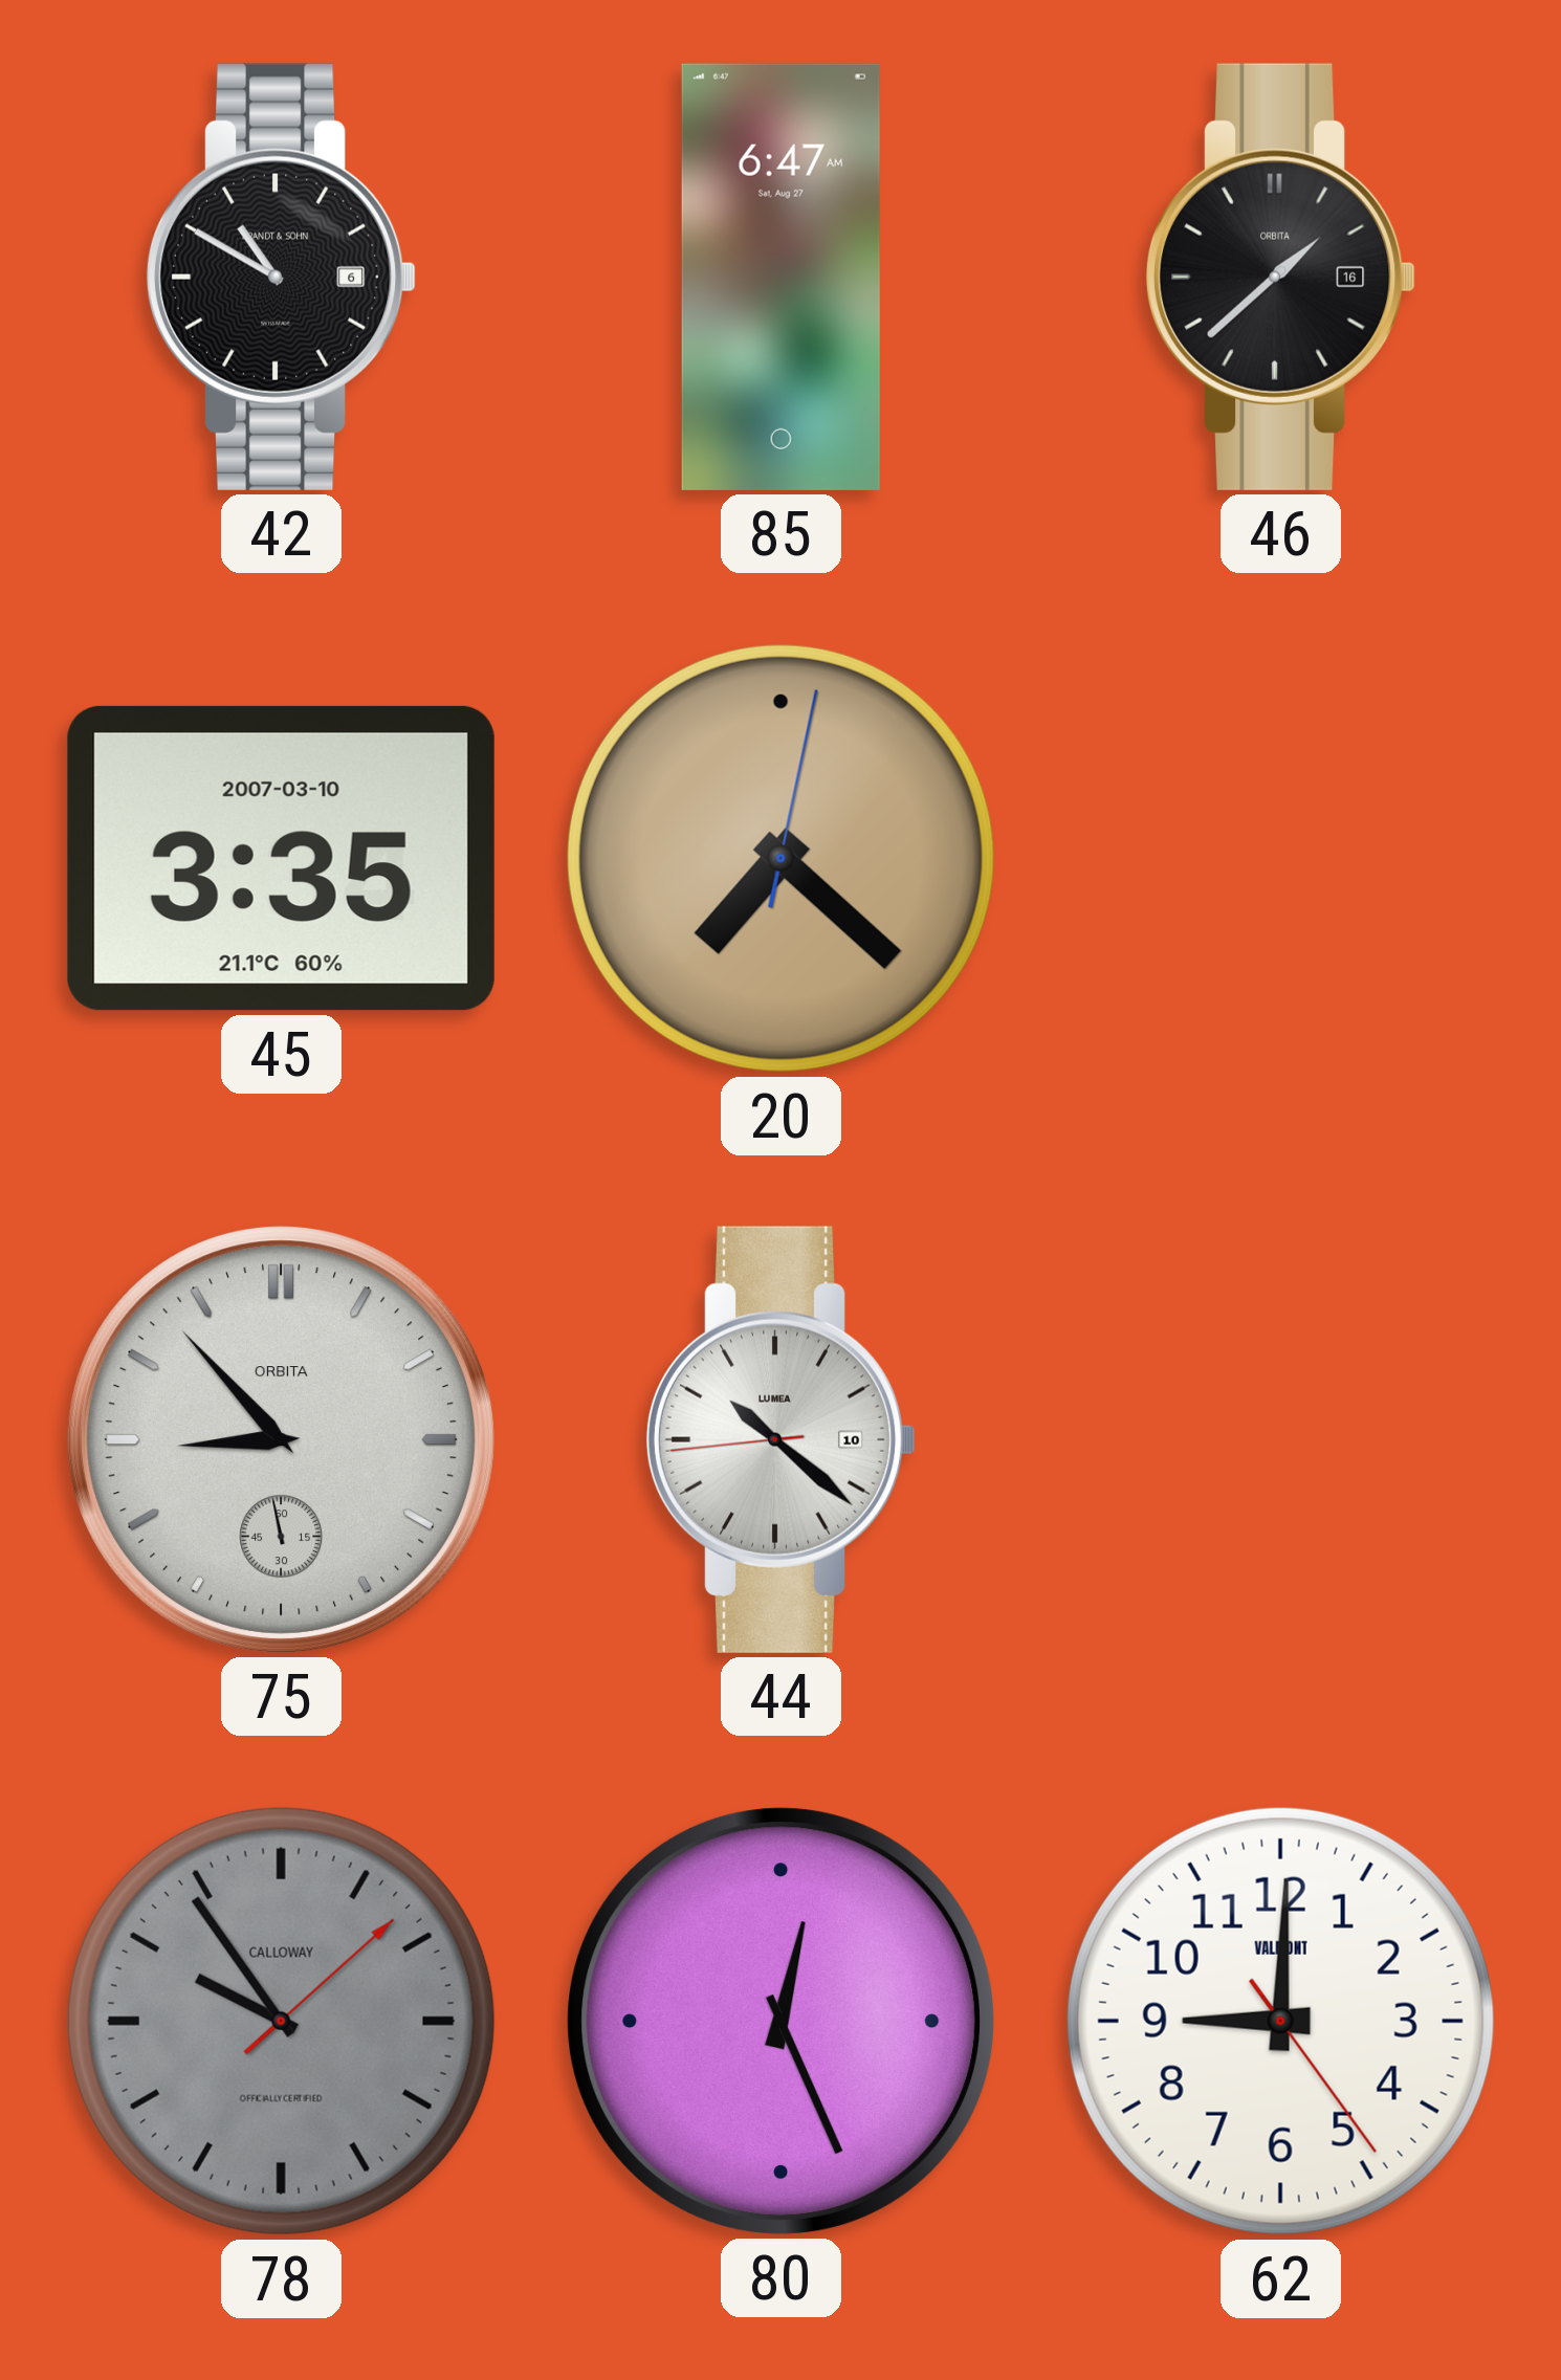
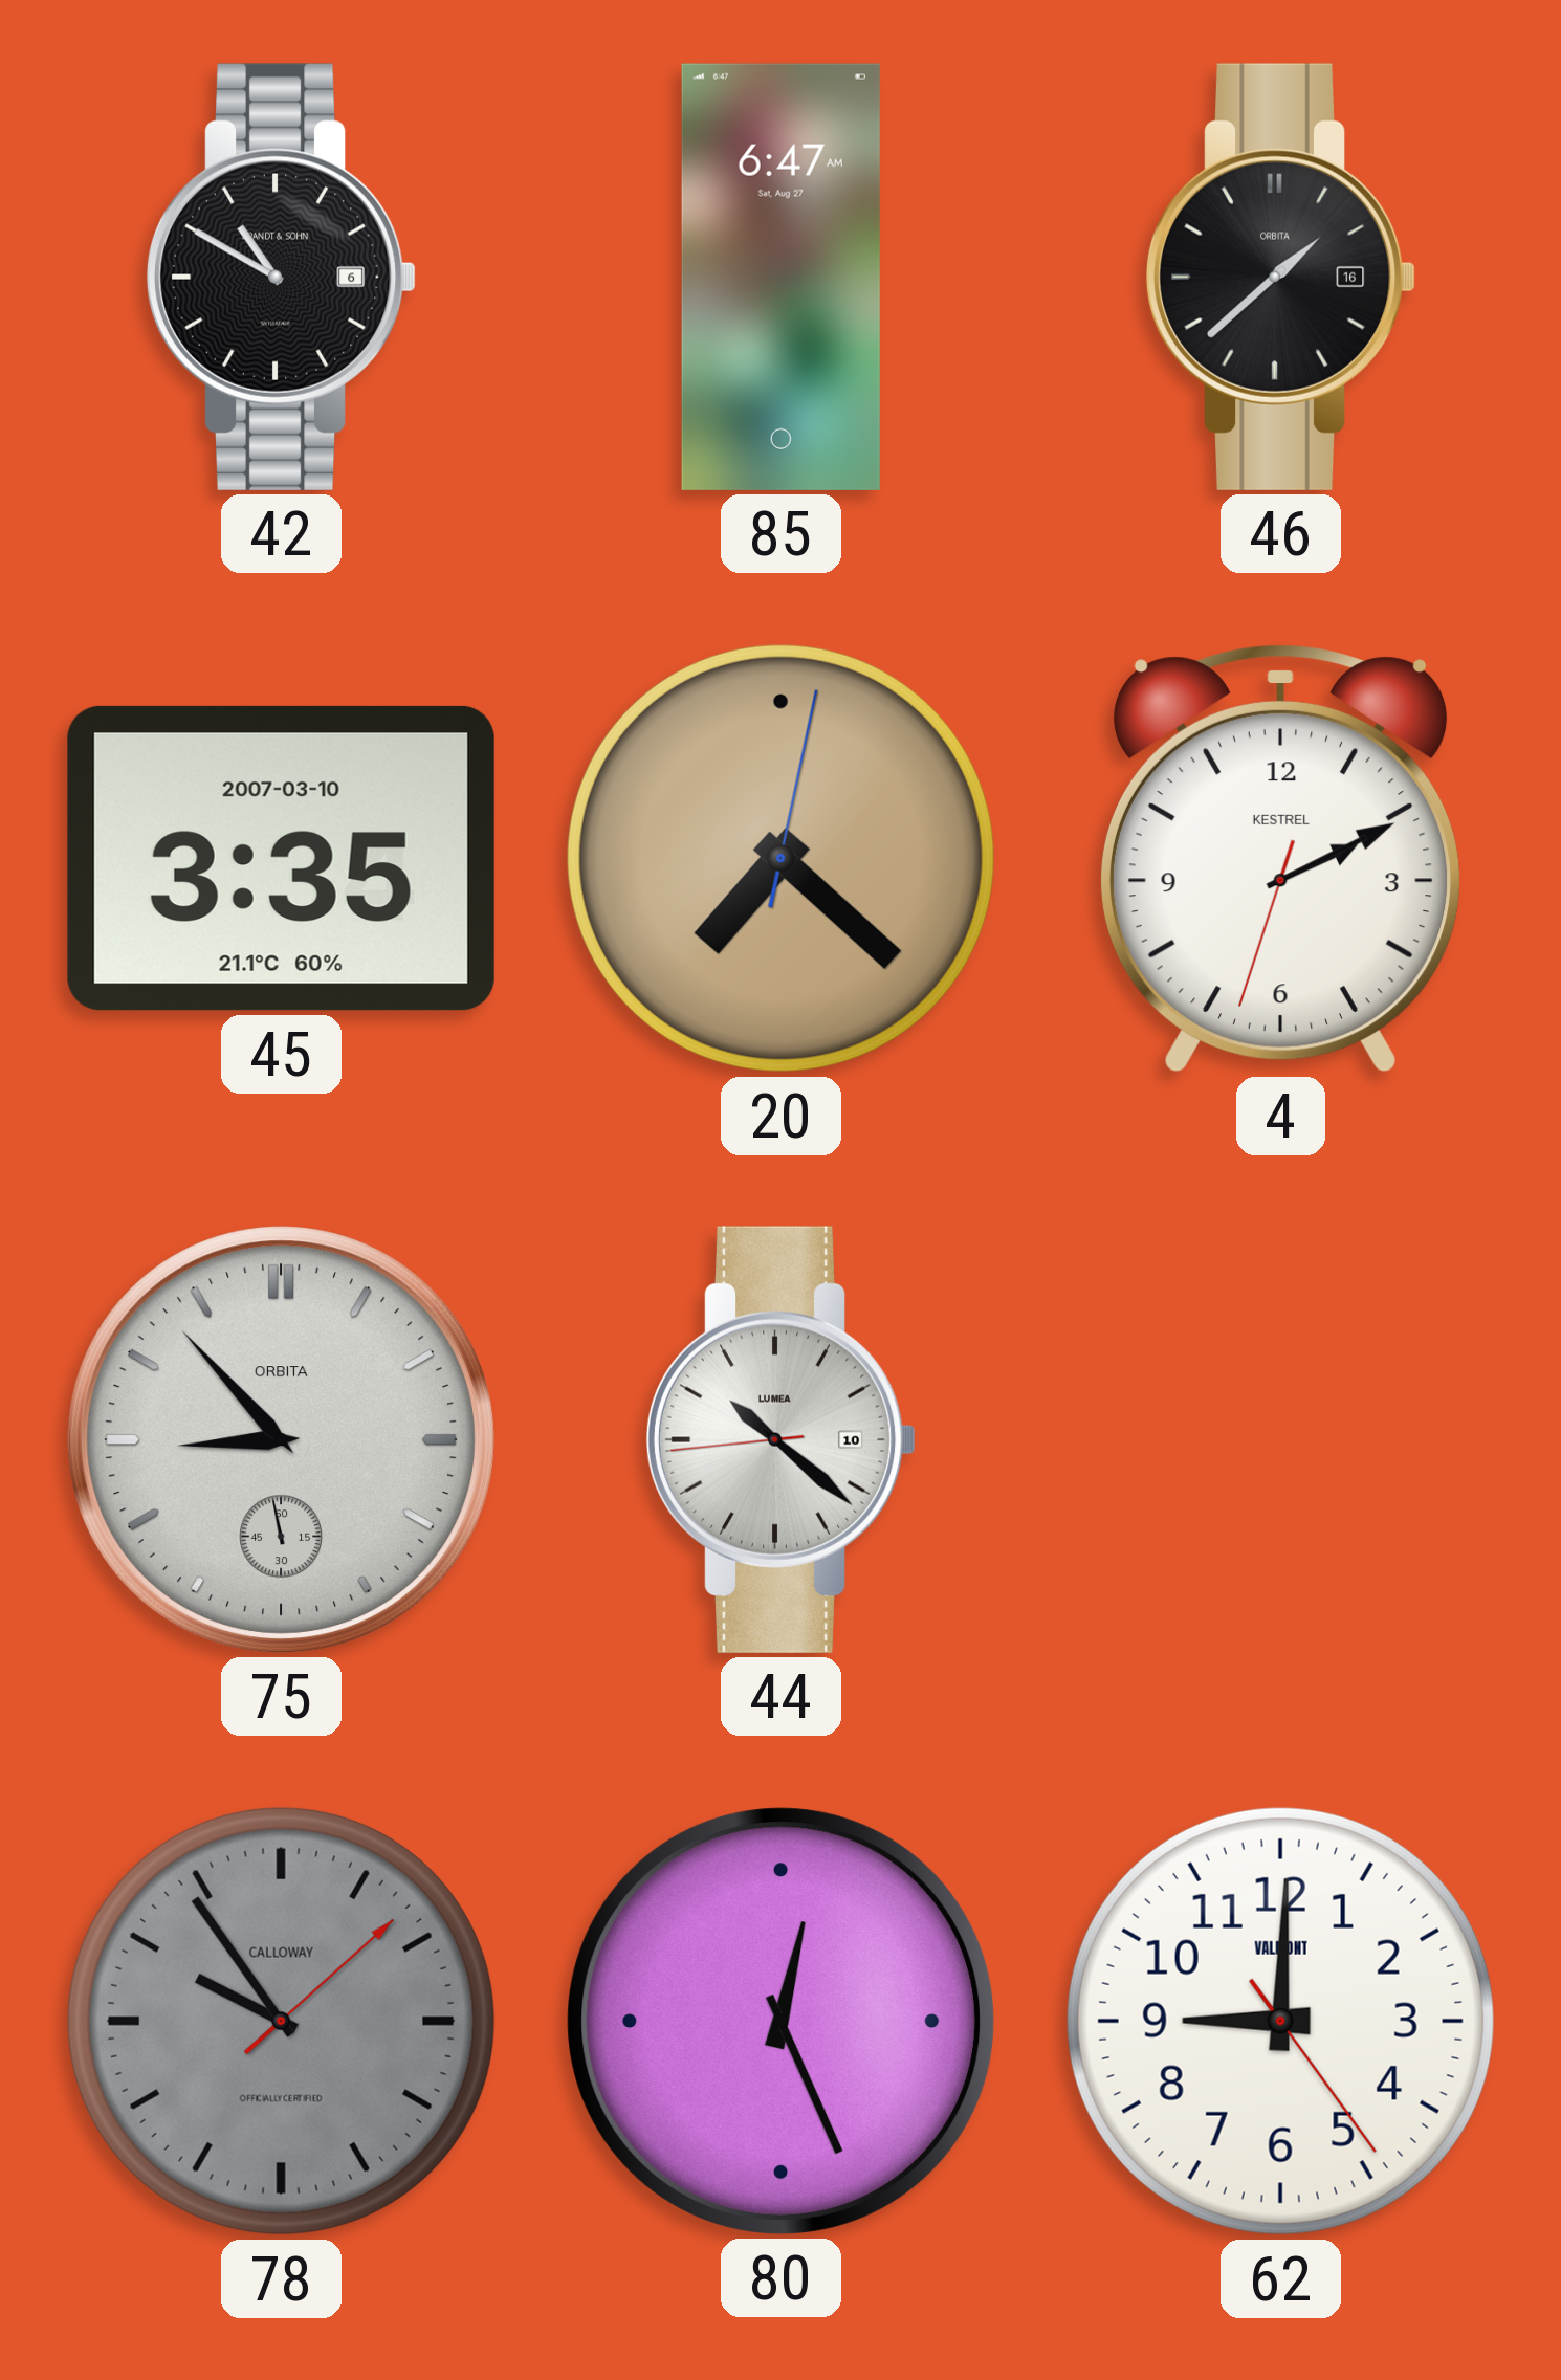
4: none -> 2:10 (1280, 859)
